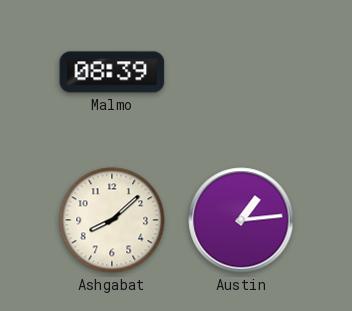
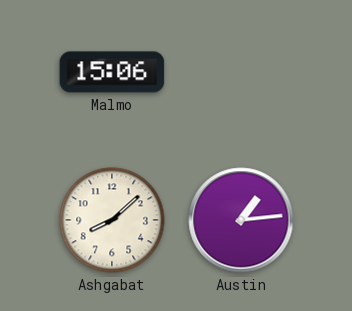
Malmo: 08:39 -> 15:06 (112, 72)
